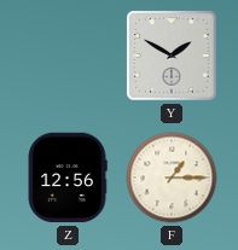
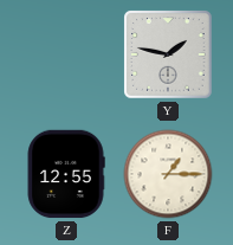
Y: 1:50 -> 1:47 (168, 54)
Z: 12:56 -> 12:55 (66, 174)
